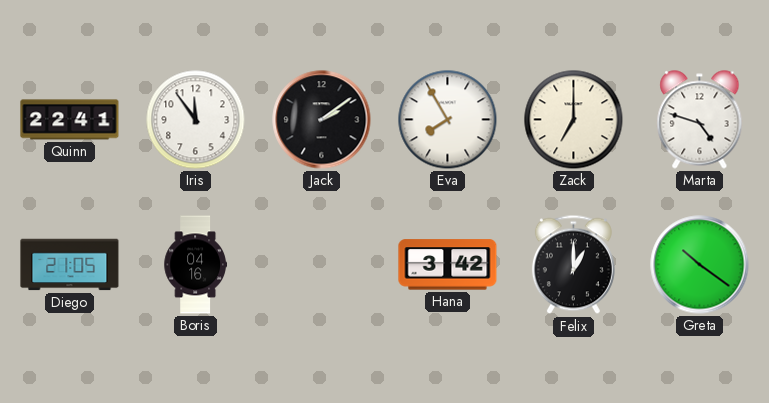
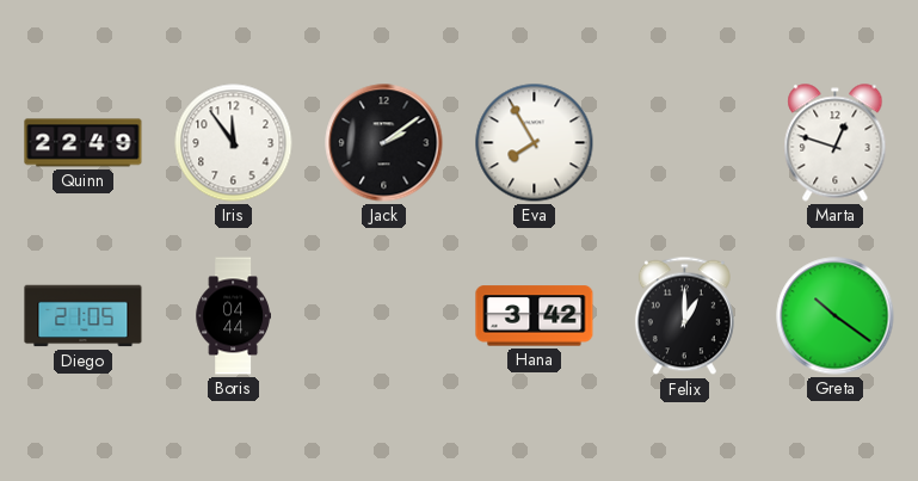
Quinn: 22:41 -> 22:49 (84, 143)
Zack: 7:00 -> none (574, 120)
Marta: 4:48 -> 12:48 (836, 143)
Boris: 04:16 -> 04:44 (233, 316)
